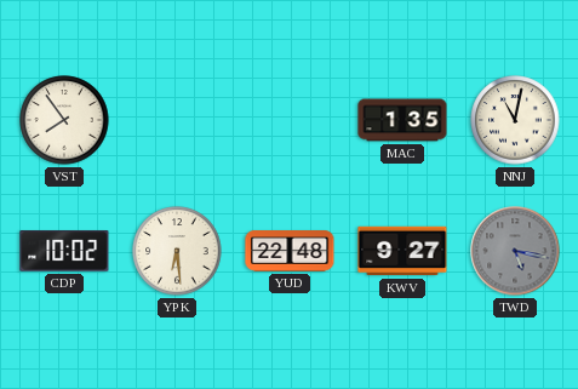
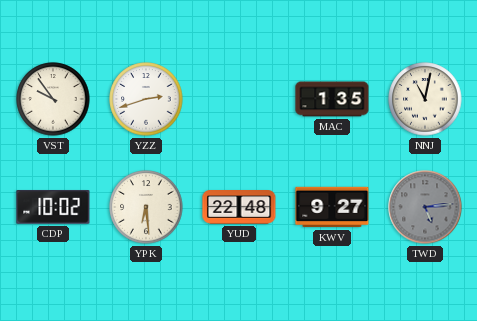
VST: 7:54 -> 9:54 (53, 99)
YZZ: none -> 2:42 (146, 99)
TWD: 5:17 -> 5:14 (425, 207)
